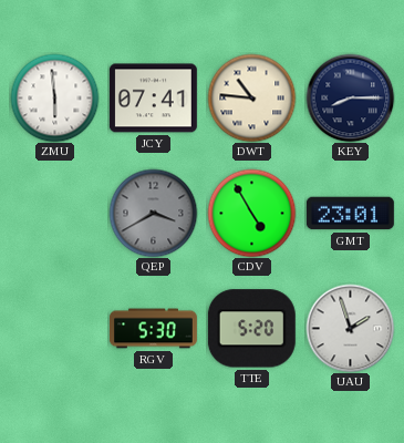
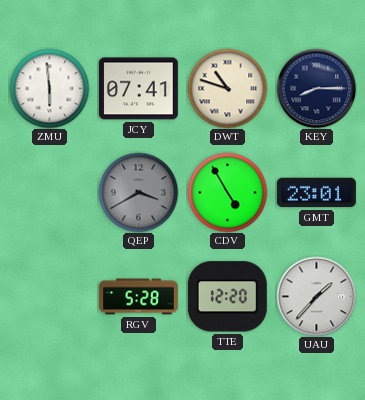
DWT: 10:46 -> 10:48 (227, 88)
RGV: 5:30 -> 5:28 (138, 297)
TTE: 5:20 -> 12:20 (227, 297)
UAU: 1:57 -> 1:37 (316, 296)
